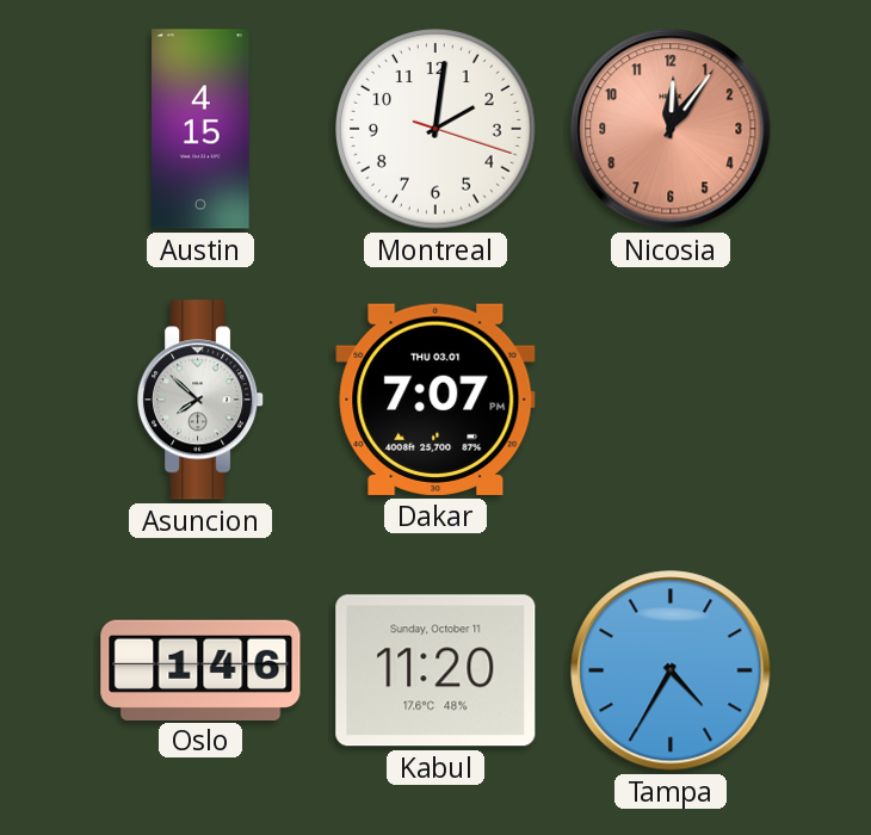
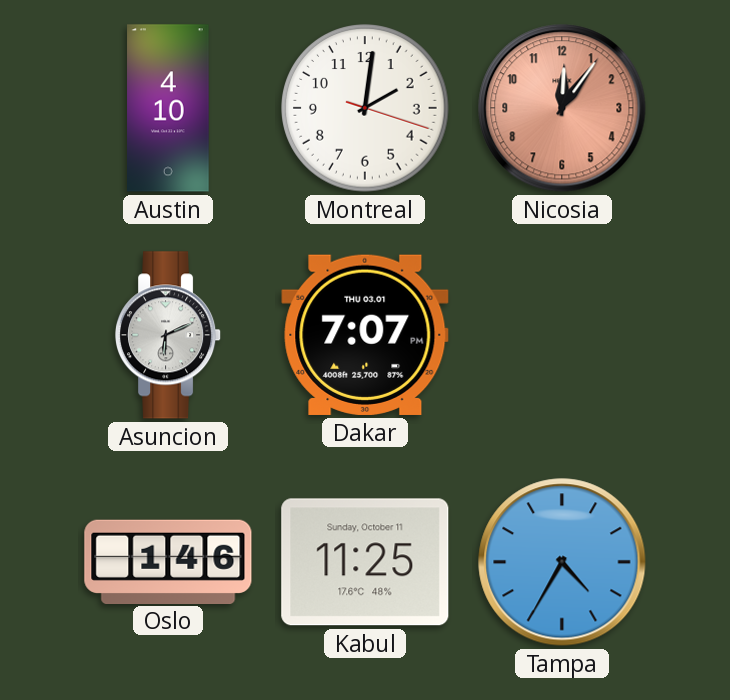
Austin: 4:15 -> 4:10 (168, 108)
Asuncion: 7:52 -> 6:11 (169, 335)
Kabul: 11:20 -> 11:25 (365, 562)
